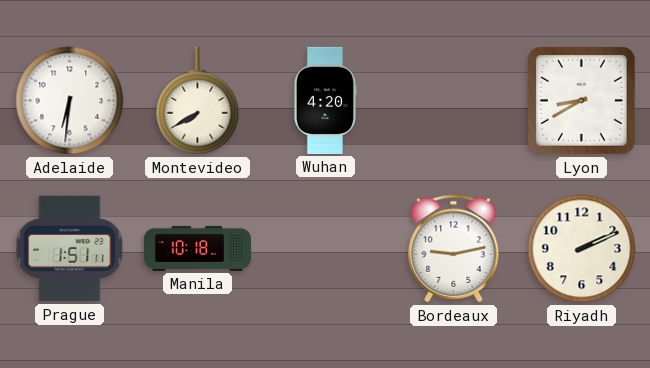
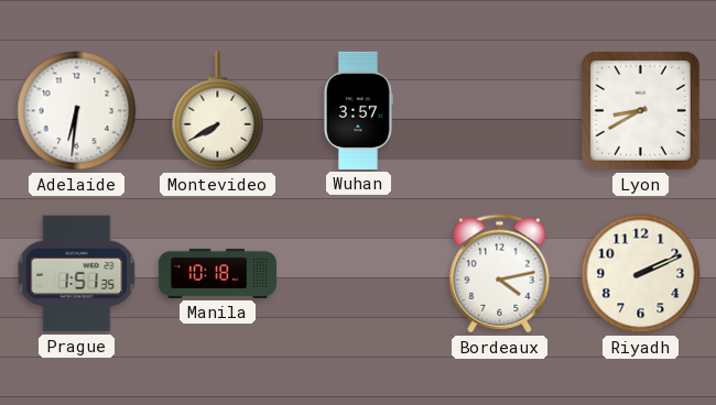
Wuhan: 4:20 -> 3:57 (358, 110)
Prague: 1:51:11 -> 1:51:35 (77, 274)
Bordeaux: 9:13 -> 4:13 (500, 274)
